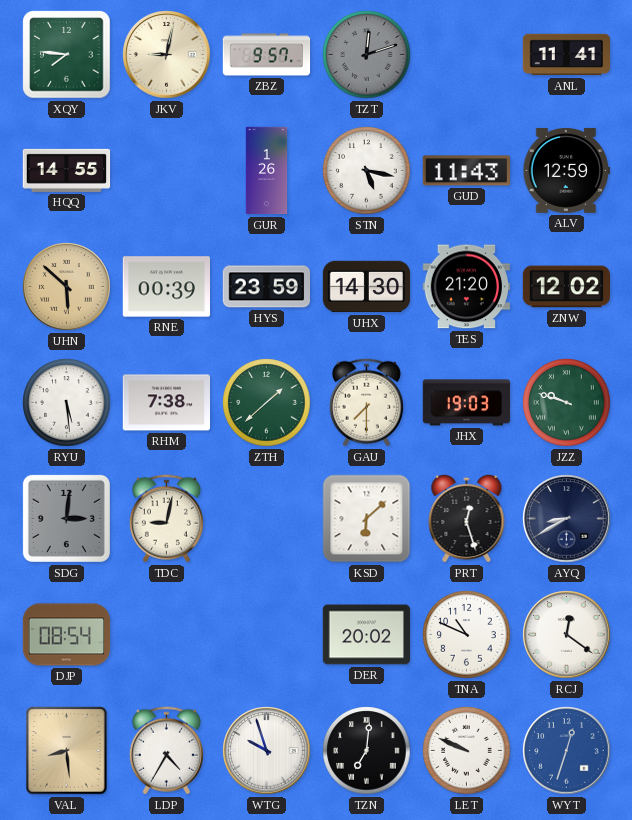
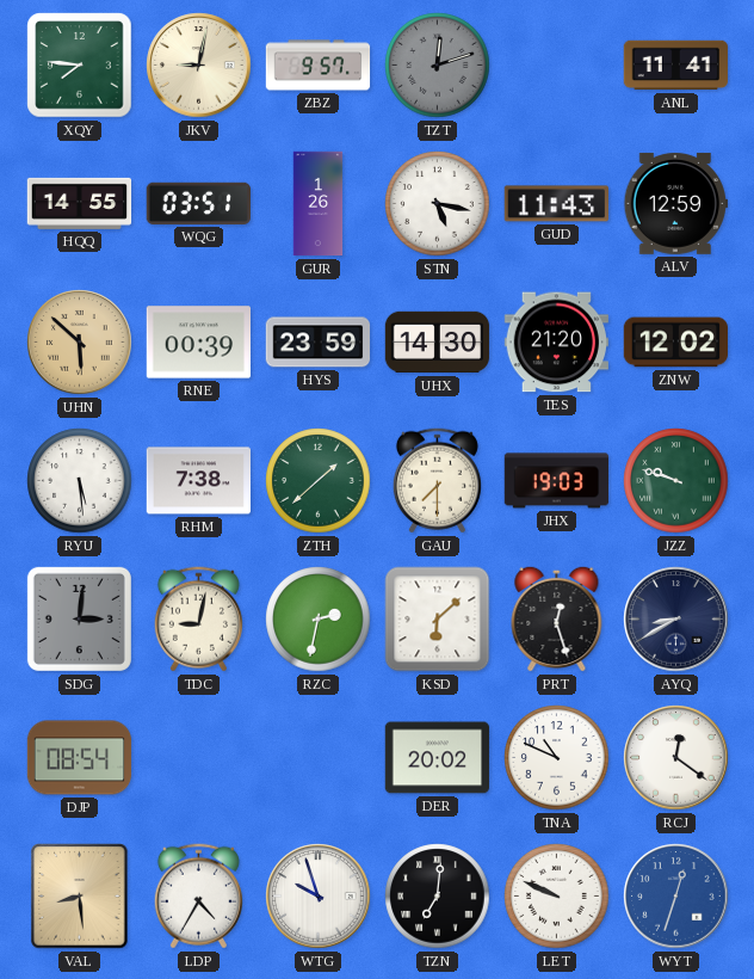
WQG: none -> 03:51 (198, 203)
RZC: none -> 2:32 (319, 620)
